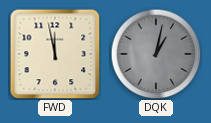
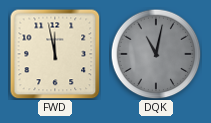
DQK: 1:02 -> 11:02 (156, 54)
